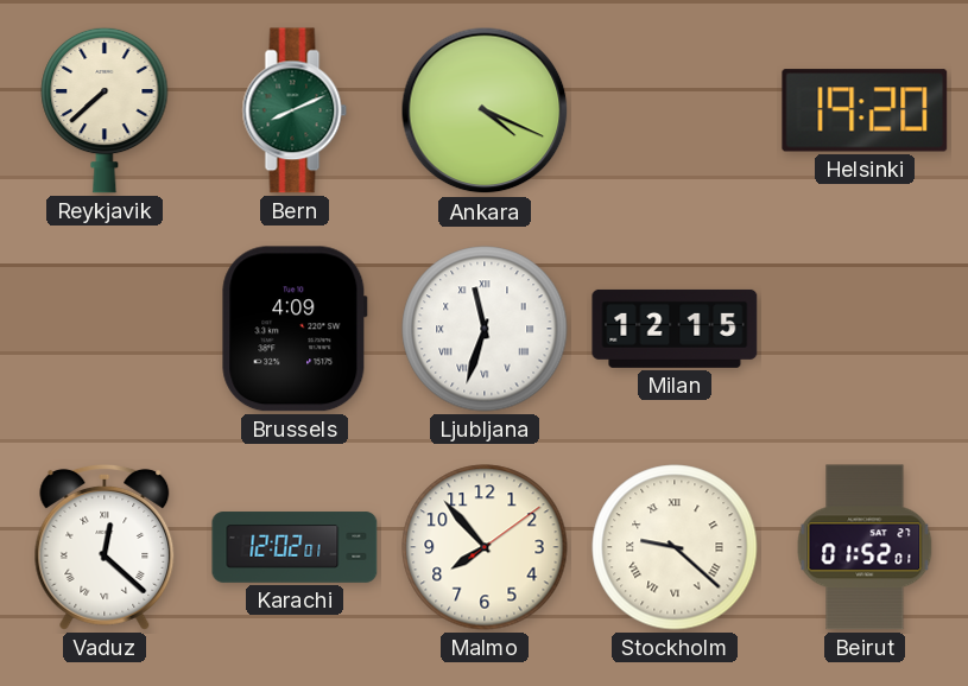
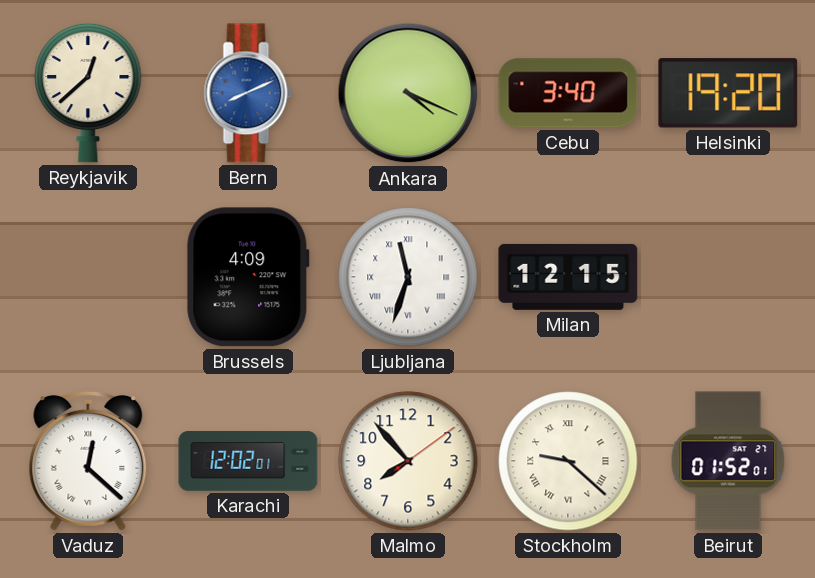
Reykjavik: 7:38 -> 12:38 (88, 93)
Bern dial: green -> blue (248, 93)
Cebu: none -> 3:40 (568, 93)
